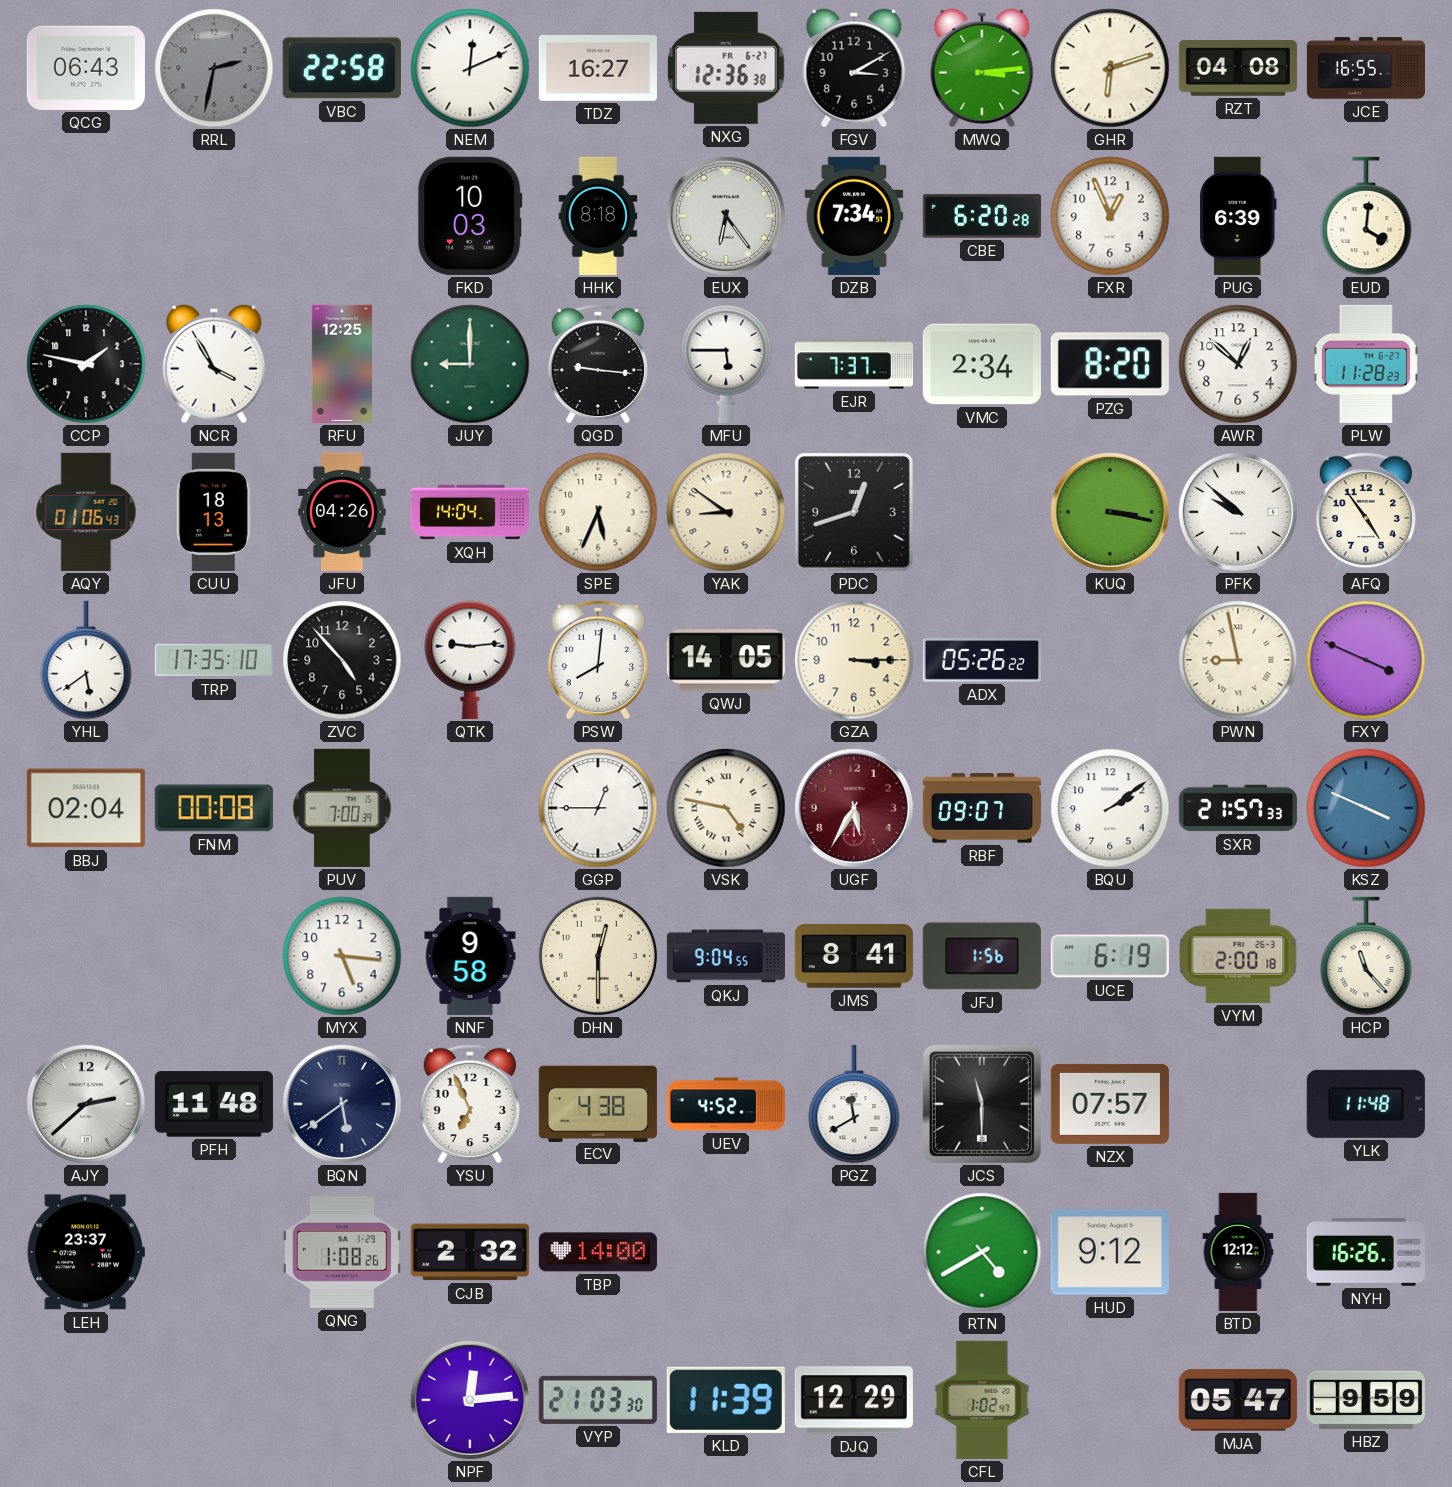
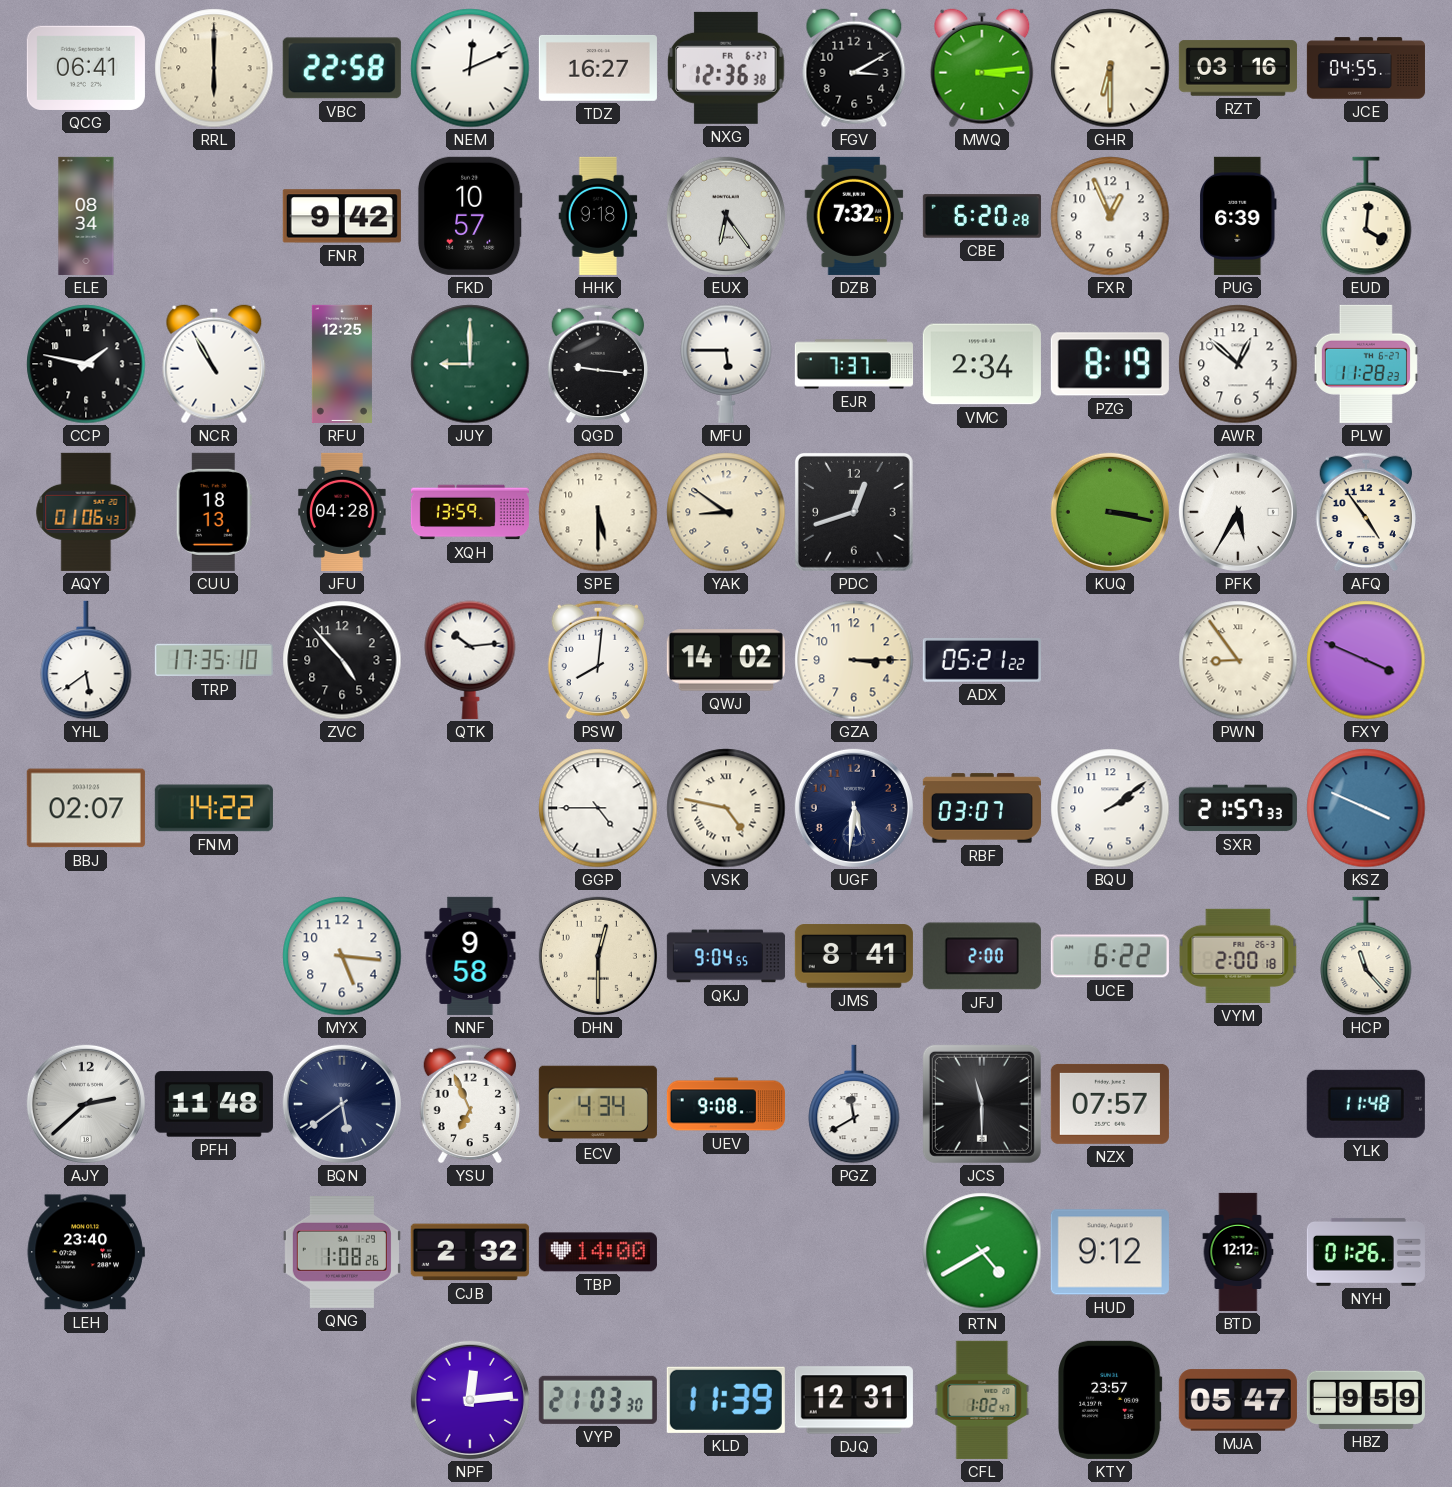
QCG: 06:43 -> 06:41 (86, 68)
RRL: 2:32 -> 6:00 (214, 68)
RRL dial: grey -> cream (214, 68)
GHR: 6:12 -> 6:30 (1110, 68)
RZT: 04:08 -> 03:16 (1238, 68)
JCE: 16:55 -> 04:55 (1366, 68)
ELE: none -> 08:34 (86, 216)
FNR: none -> 9:42 (342, 216)
FKD: 10:03 -> 10:57 (470, 216)
HHK: 8:18 -> 9:18 (598, 216)
DZB: 7:34 -> 7:32 (854, 216)
NCR: 3:55 -> 10:55 (214, 364)
PZG: 8:20 -> 8:19 (1110, 364)
JFU: 04:26 -> 04:28 (342, 512)
XQH: 14:04 -> 13:59 (470, 512)
SPE: 5:34 -> 5:30 (598, 512)
PFK: 9:52 -> 5:35 (1238, 512)
QTK: 9:14 -> 10:14 (470, 660)
QWJ: 14:05 -> 14:02 (726, 660)
ADX: 05:26 -> 05:21 (982, 661)
PWN: 8:58 -> 8:54 (1238, 660)
BBJ: 02:04 -> 02:07 (86, 808)
FNM: 00:08 -> 14:22 (214, 808)
PUV: 7:00 -> none (342, 808)
GGP: 12:45 -> 4:45 (598, 808)
UGF: 5:35 -> 5:31 (854, 808)
UGF dial: burgundy -> navy (854, 808)
RBF: 09:07 -> 03:07 (982, 808)
JFJ: 1:56 -> 2:00 (982, 956)
UCE: 6:19 -> 6:22 (1110, 956)
ECV: 4:38 -> 4:34 (598, 1103)
UEV: 4:52 -> 9:08 (726, 1104)
LEH: 23:37 -> 23:40 (86, 1252)
NYH: 16:26 -> 01:26 (1366, 1252)
DJQ: 12:29 -> 12:31 (854, 1400)
KTY: none -> 23:57 (1110, 1400)
